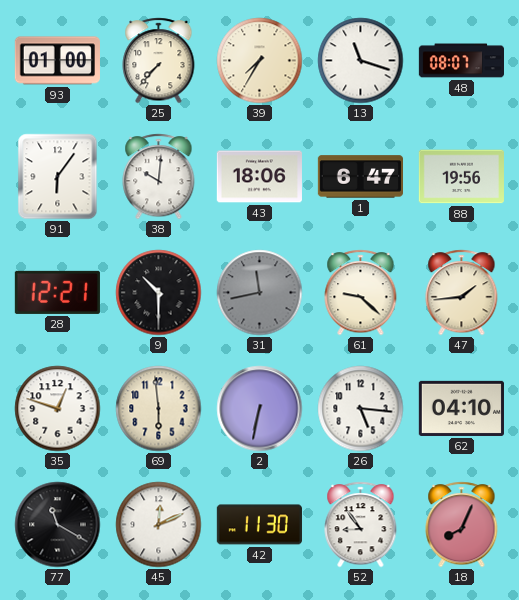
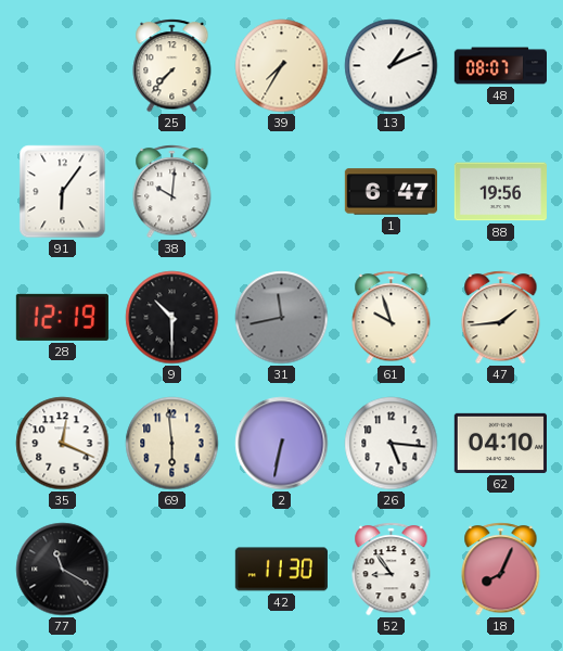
93: 01:00 -> none (57, 61)
13: 11:18 -> 1:11 (392, 66)
43: 18:06 -> none (259, 177)
28: 12:21 -> 12:19 (62, 317)
61: 9:22 -> 9:57 (392, 318)
35: 12:48 -> 12:19 (63, 444)
45: 12:11 -> none (159, 525)
